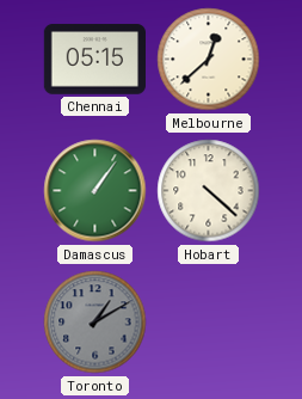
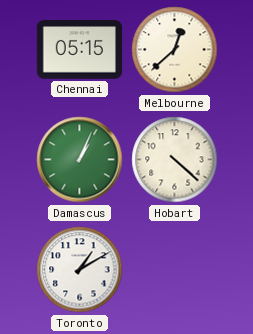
Damascus: 1:06 -> 1:04 (80, 160)
Toronto dial: grey -> white (80, 270)
